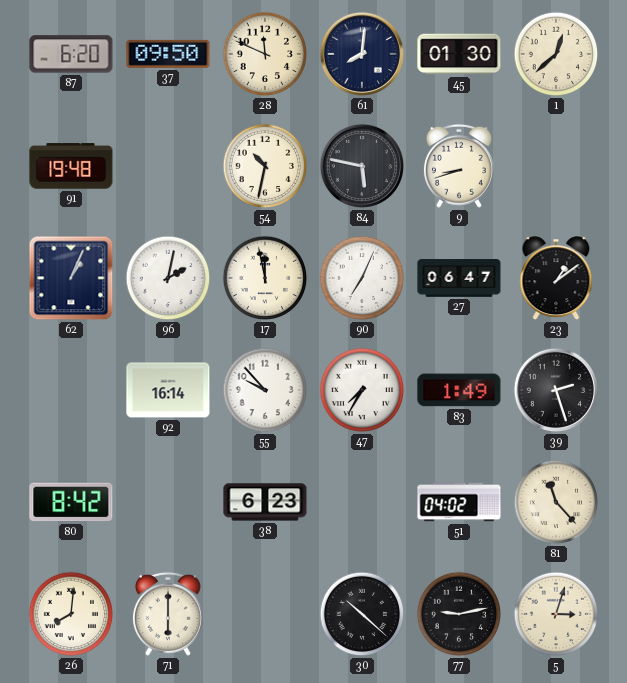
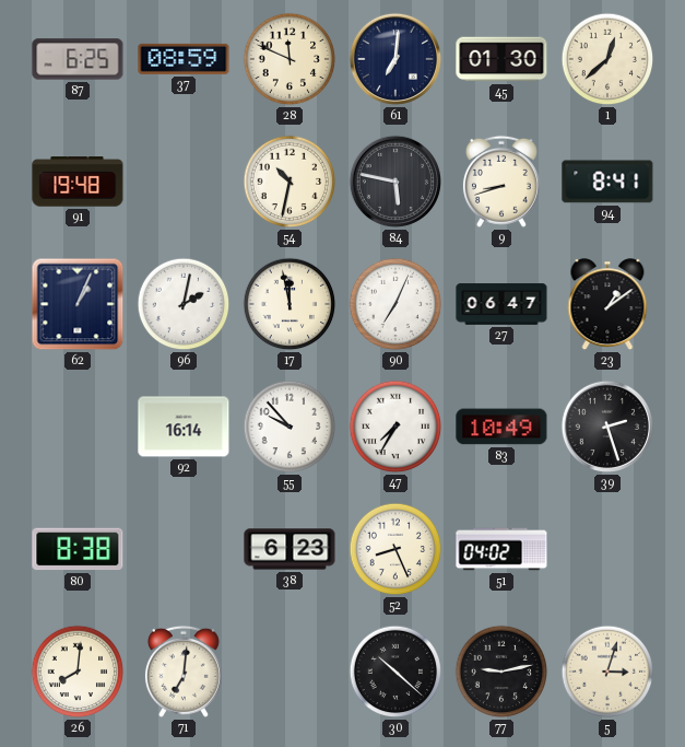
87: 6:20 -> 6:25 (78, 59)
37: 09:50 -> 08:59 (184, 59)
61: 8:01 -> 7:01 (395, 59)
94: none -> 8:41 (607, 182)
83: 1:49 -> 10:49 (501, 427)
80: 8:42 -> 8:38 (78, 549)
52: none -> 8:26 (395, 549)
81: 11:23 -> none (556, 502)
71: 6:00 -> 7:01 (184, 672)
